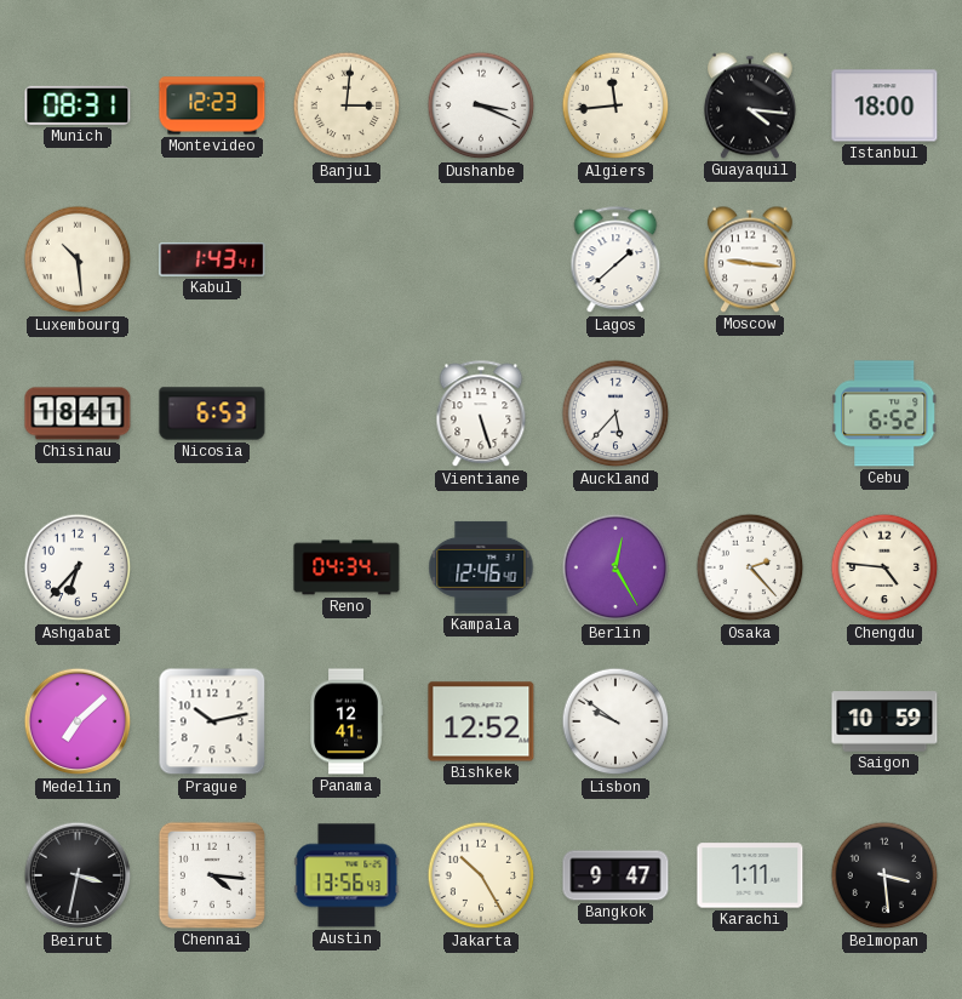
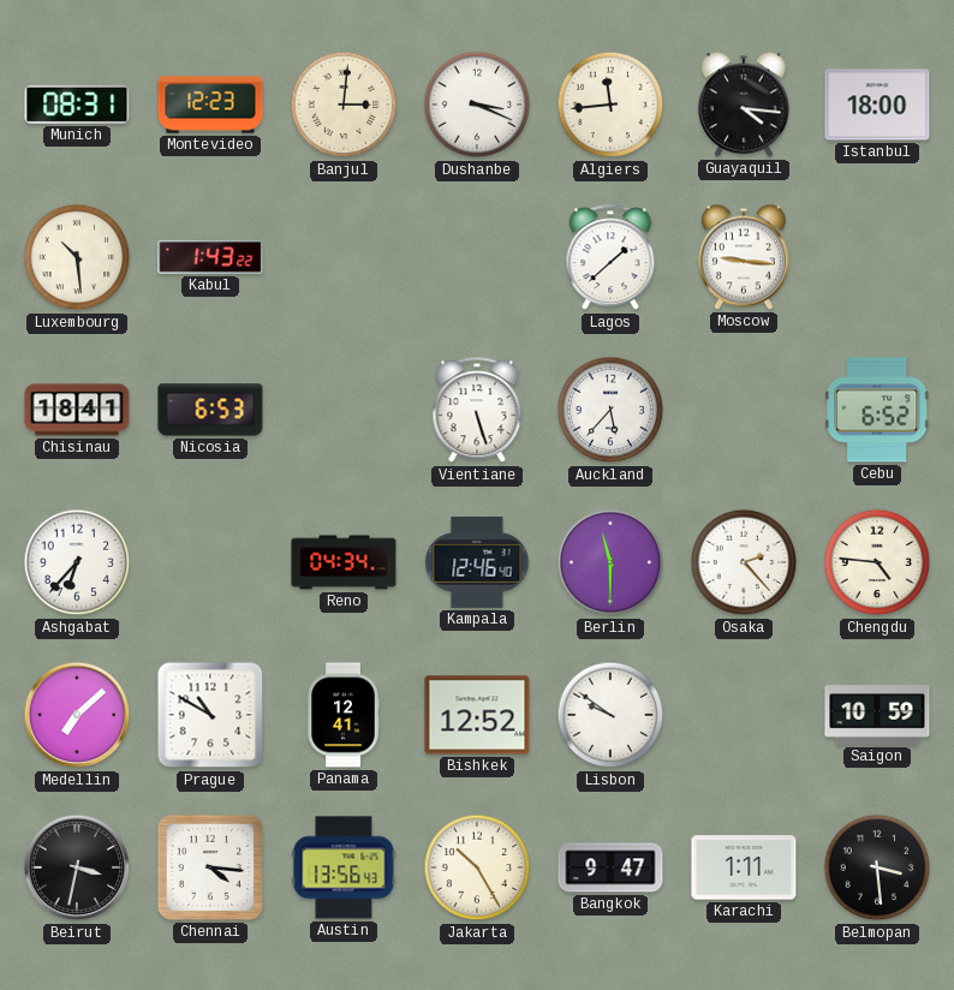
Kabul: 1:43:41 -> 1:43:22 (210, 257)
Berlin: 12:25 -> 11:30 (610, 562)
Prague: 10:13 -> 10:50 (210, 715)
